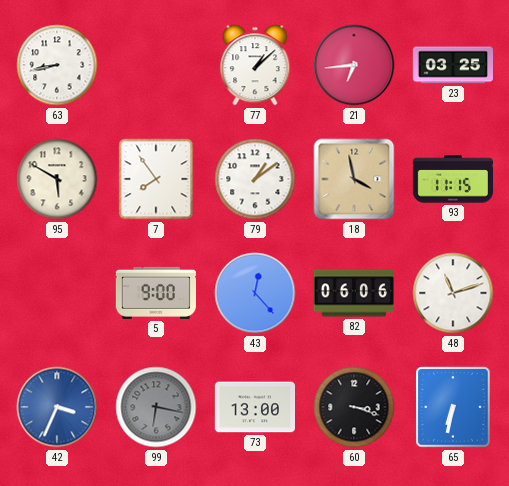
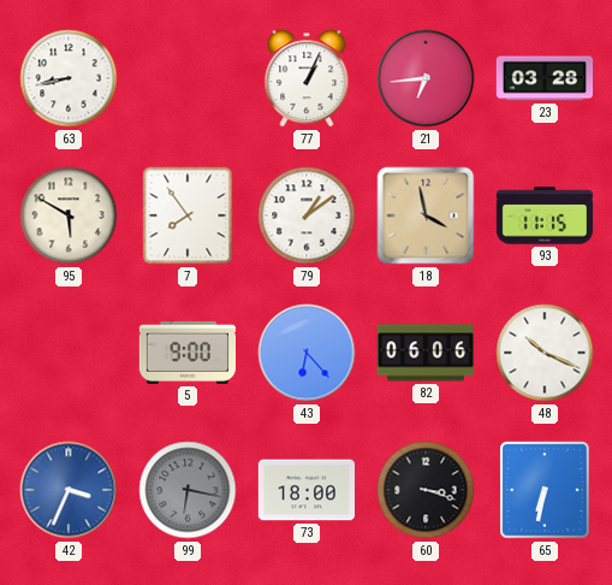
77: 1:08 -> 1:04 (307, 78)
23: 03:25 -> 03:28 (543, 78)
43: 12:23 -> 6:23 (307, 353)
48: 11:12 -> 10:19 (545, 353)
73: 13:00 -> 18:00 (305, 490)
